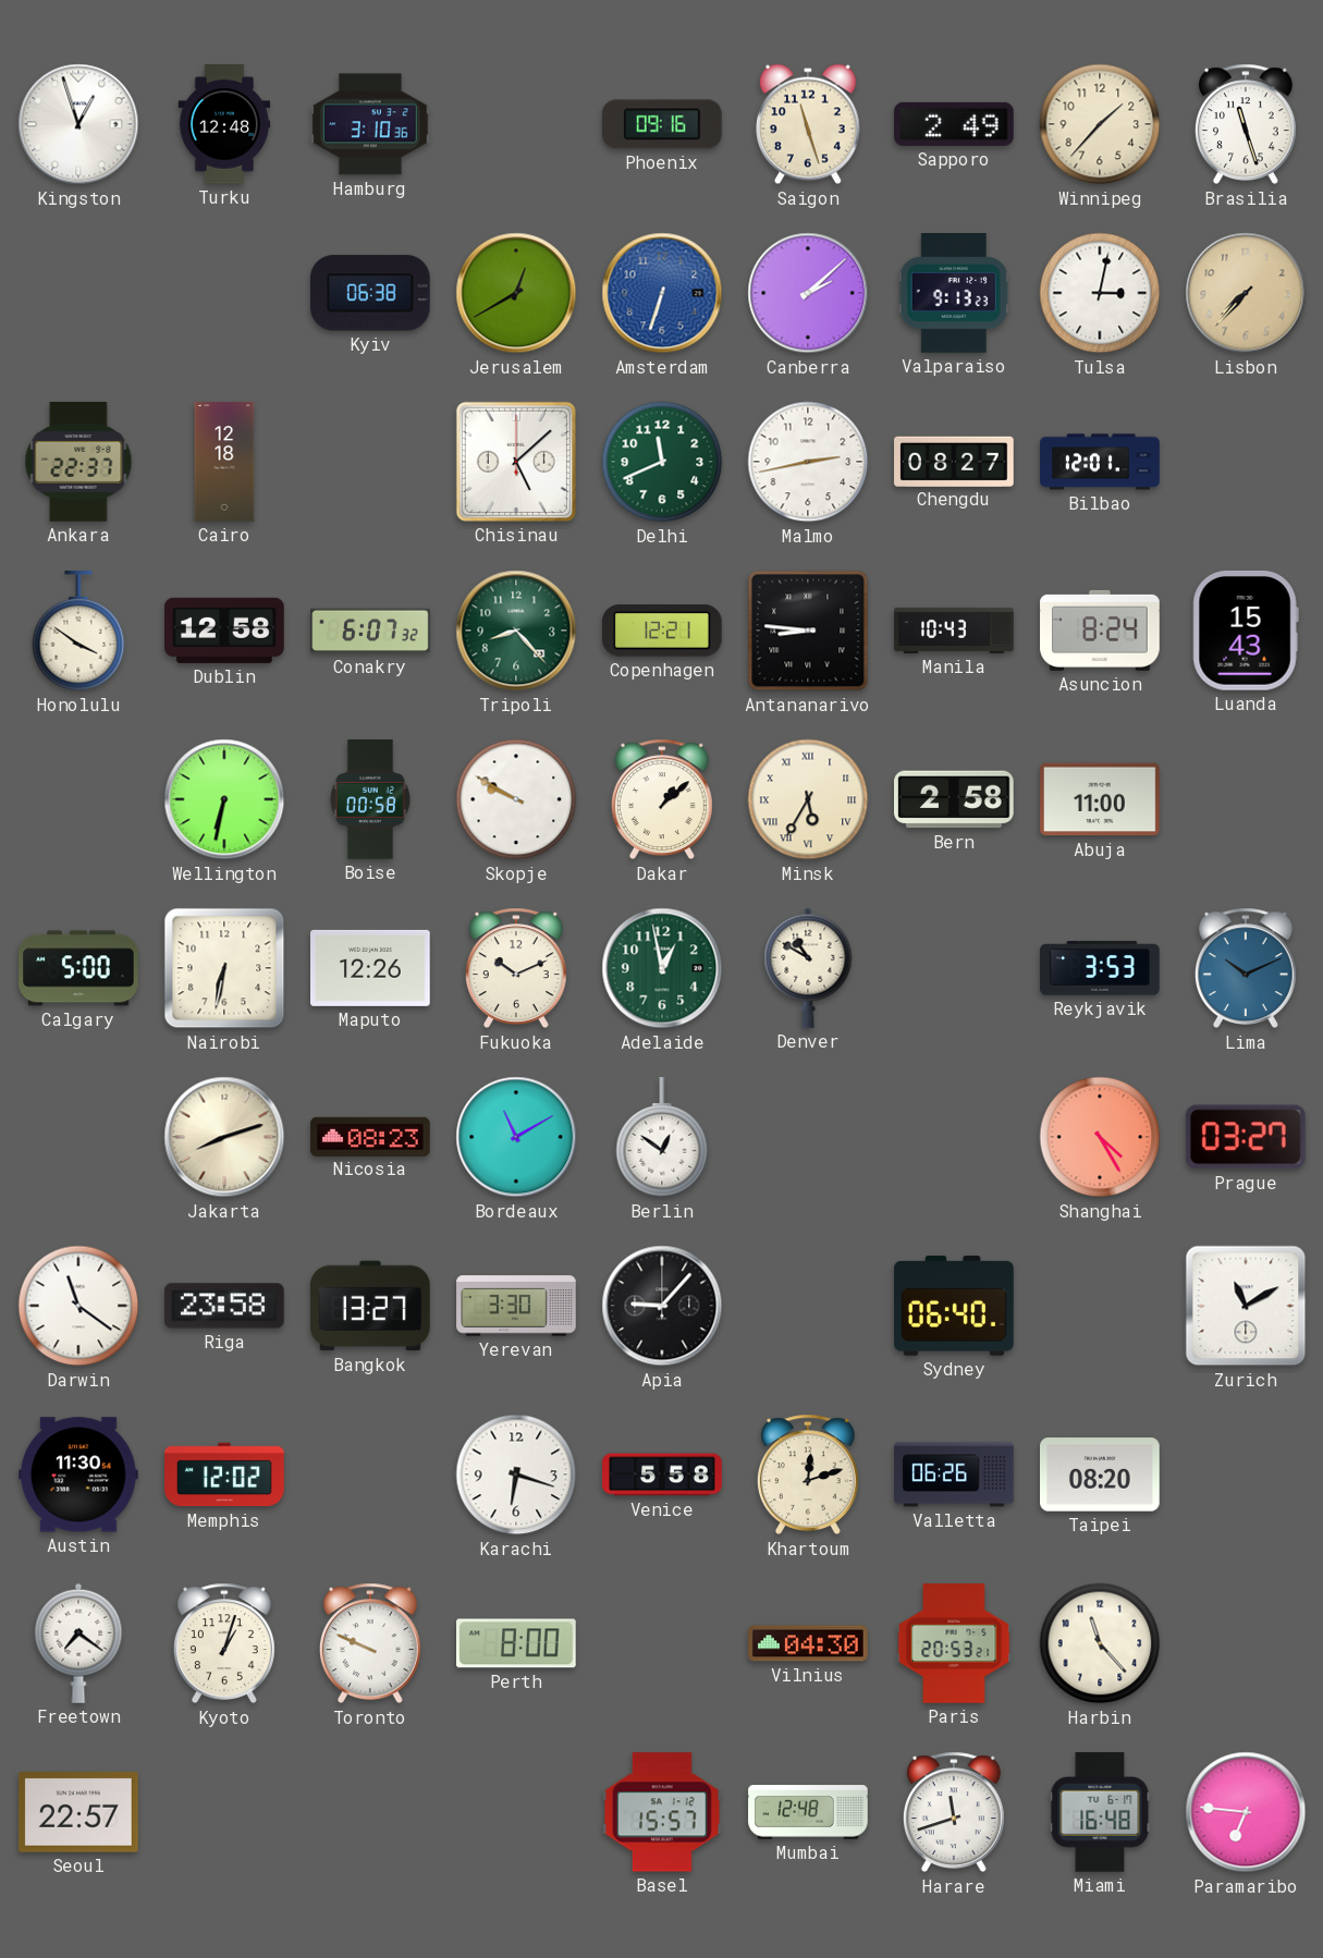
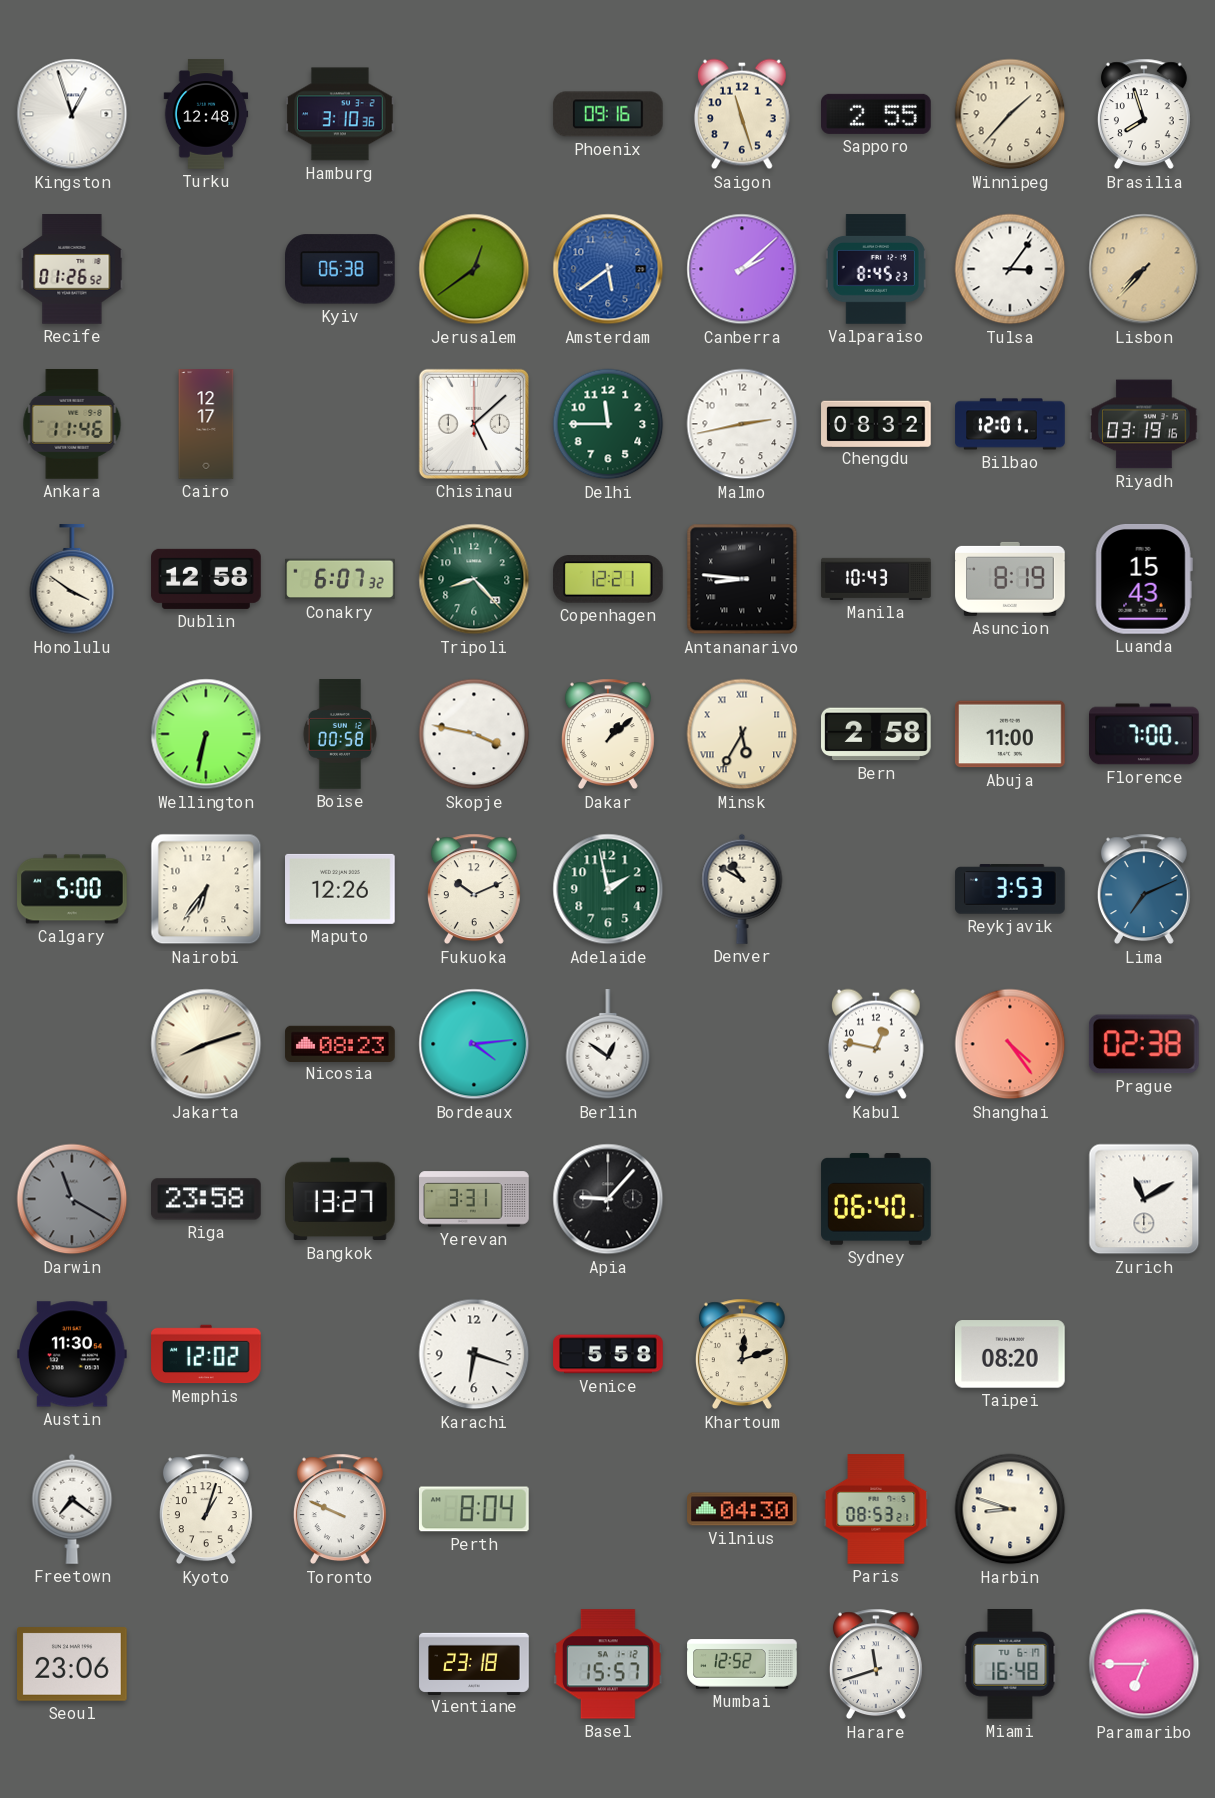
Sapporo: 2:49 -> 2:55 (877, 114)
Brasilia: 11:27 -> 7:57 (1144, 114)
Recife: none -> 01:26 (72, 270)
Jerusalem: 12:40 -> 12:39 (474, 269)
Amsterdam: 6:33 -> 5:39 (608, 269)
Valparaiso: 9:13 -> 8:45 (876, 269)
Tulsa: 3:02 -> 3:06 (1010, 269)
Ankara: 22:37 -> 11:46 (72, 424)
Cairo: 12:18 -> 12:17 (206, 424)
Delhi: 11:41 -> 11:45 (608, 424)
Chengdu: 08:27 -> 08:32 (876, 423)
Riyadh: none -> 03:19 (1144, 424)
Asuncion: 8:24 -> 8:19 (1010, 579)
Skopje: 9:50 -> 3:47 (474, 734)
Florence: none -> 7:00 (1144, 734)
Nairobi: 6:32 -> 6:36 (206, 889)
Adelaide: 12:58 -> 1:58 (608, 889)
Lima: 10:11 -> 7:11 (1144, 889)
Bordeaux: 11:10 -> 4:14 (474, 1044)
Kabul: none -> 12:47 (876, 1044)
Shanghai: 4:25 -> 4:24 (1010, 1044)
Prague: 03:27 -> 02:38 (1144, 1044)
Darwin: 11:21 -> 11:20 (72, 1199)
Darwin dial: white -> grey (72, 1199)
Yerevan: 3:30 -> 3:31 (474, 1199)
Valletta: 06:26 -> none (954, 1474)
Perth: 8:00 -> 8:04 (475, 1509)
Paris: 20:53 -> 08:53 (876, 1509)
Harbin: 11:23 -> 8:48 (1010, 1509)
Seoul: 22:57 -> 23:06 (73, 1664)
Vientiane: none -> 23:18 (474, 1663)
Mumbai: 12:48 -> 12:52 (742, 1664)
Paramaribo: 6:46 -> 6:45 (1144, 1664)
